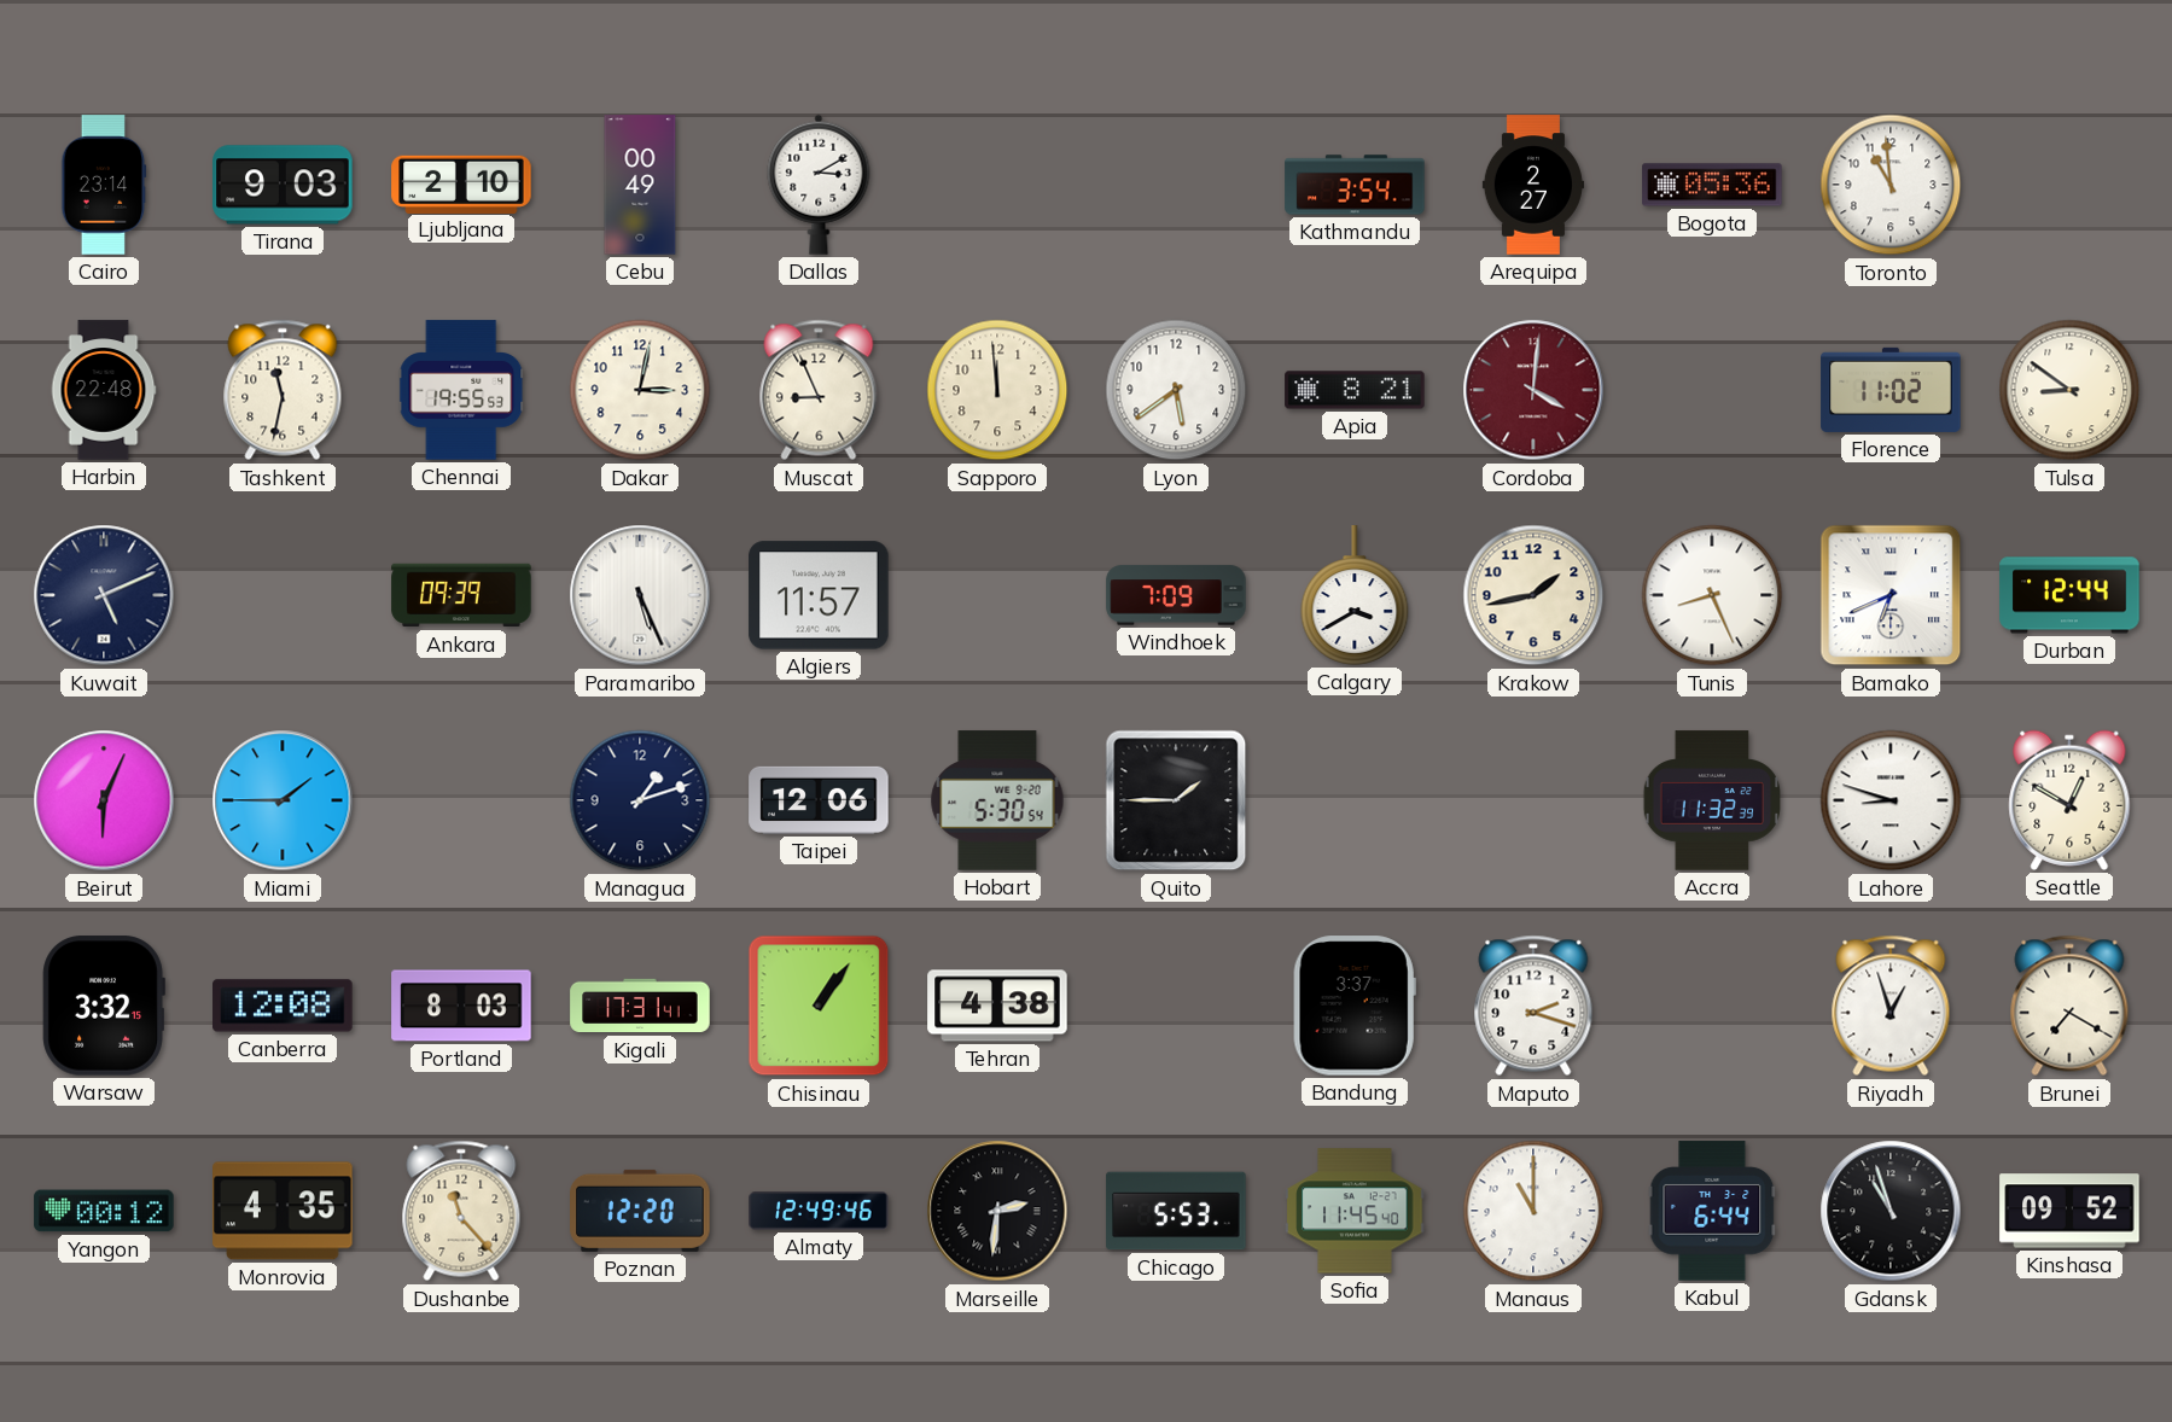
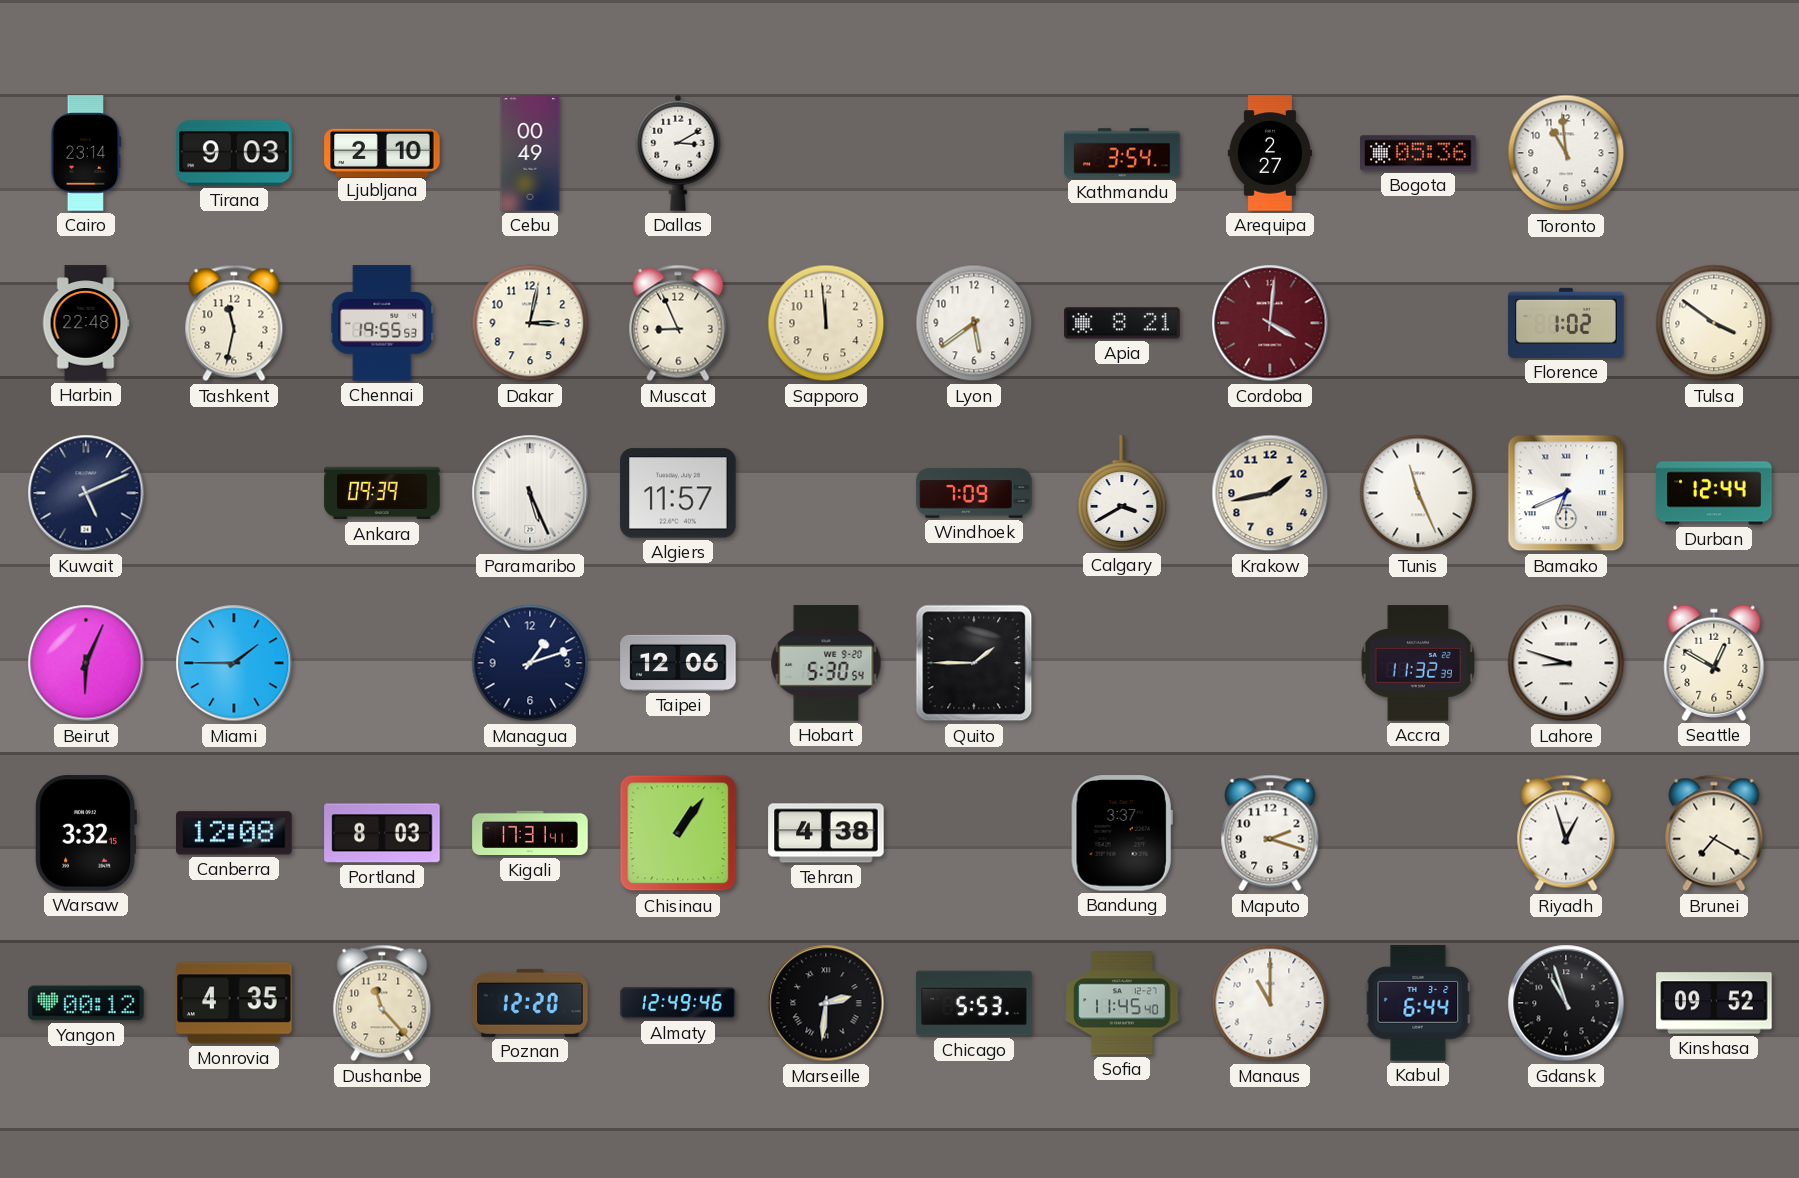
Florence: 11:02 -> 1:02 (1566, 323)
Tulsa: 8:51 -> 3:51 (1714, 323)
Tunis: 8:26 -> 11:26 (1418, 493)
